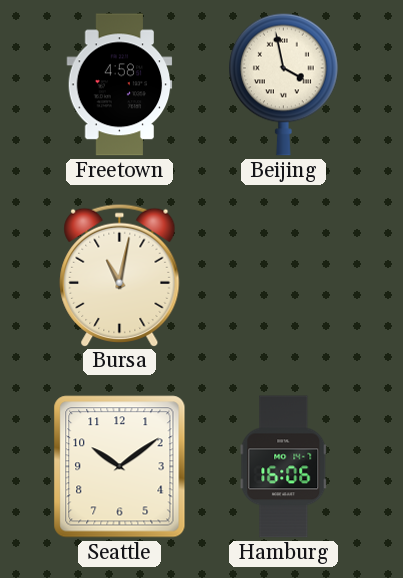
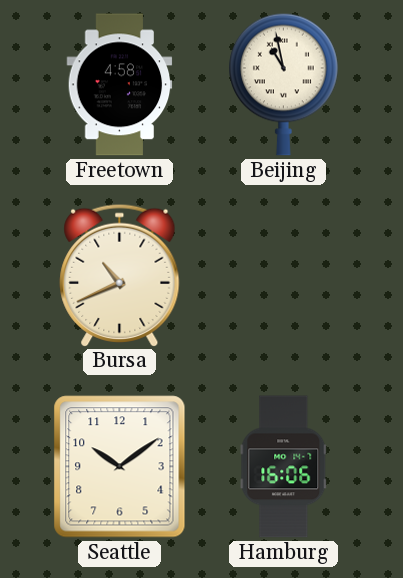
Beijing: 3:58 -> 10:58 (284, 84)
Bursa: 11:02 -> 10:41 (120, 275)
